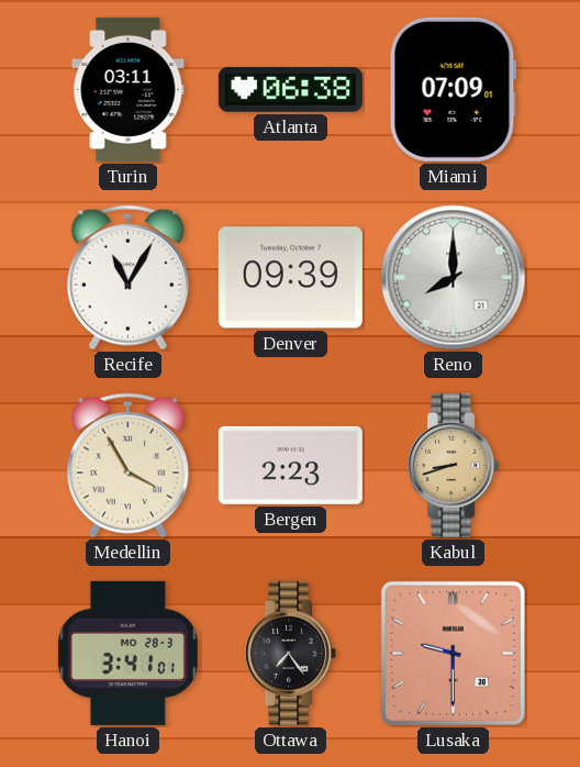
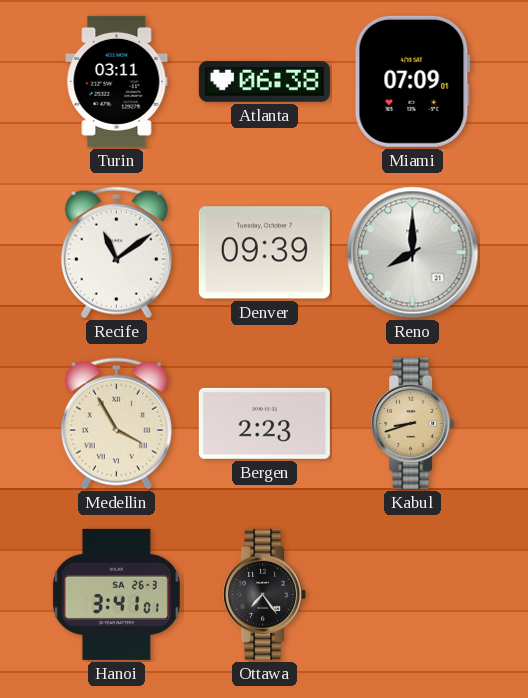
Recife: 11:05 -> 11:09 (116, 253)
Hanoi date: MO 28-3 -> SA 26-3 (116, 594)
Lusaka: 9:30 -> none (453, 653)
